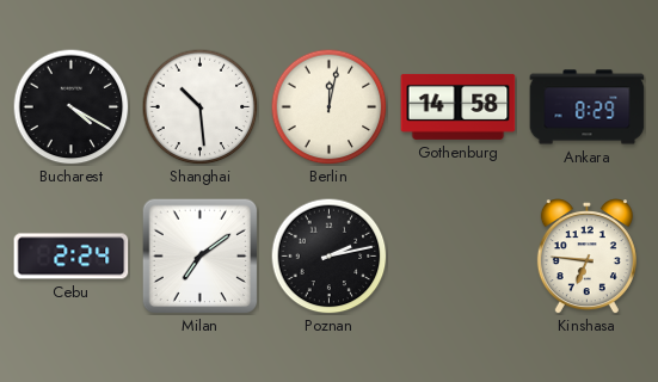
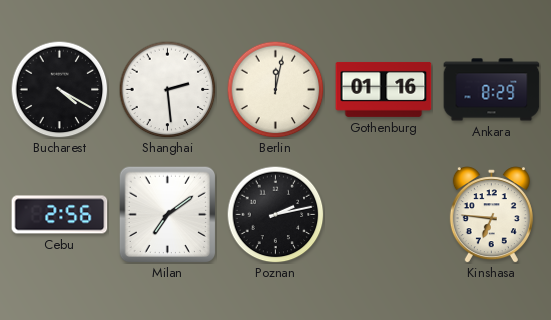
Shanghai: 10:29 -> 2:29 (167, 89)
Gothenburg: 14:58 -> 01:16 (384, 89)
Cebu: 2:24 -> 2:56 (60, 215)
